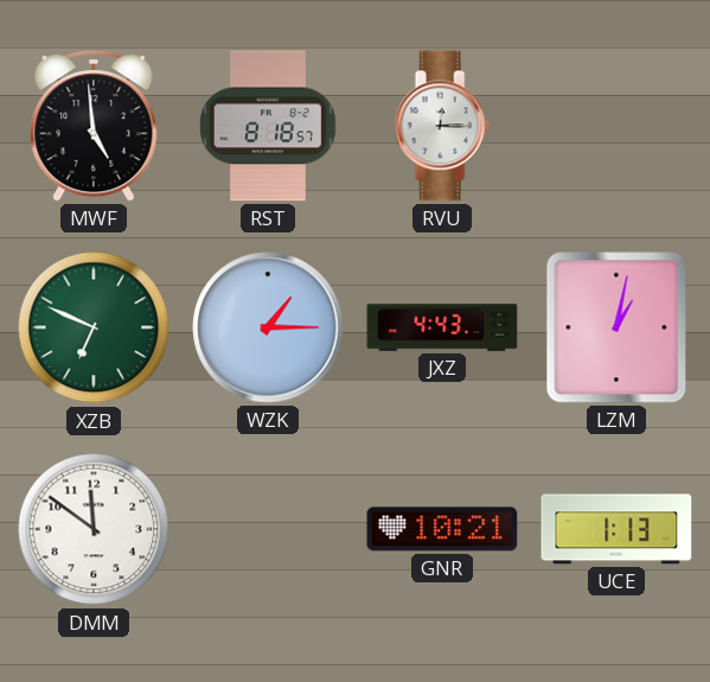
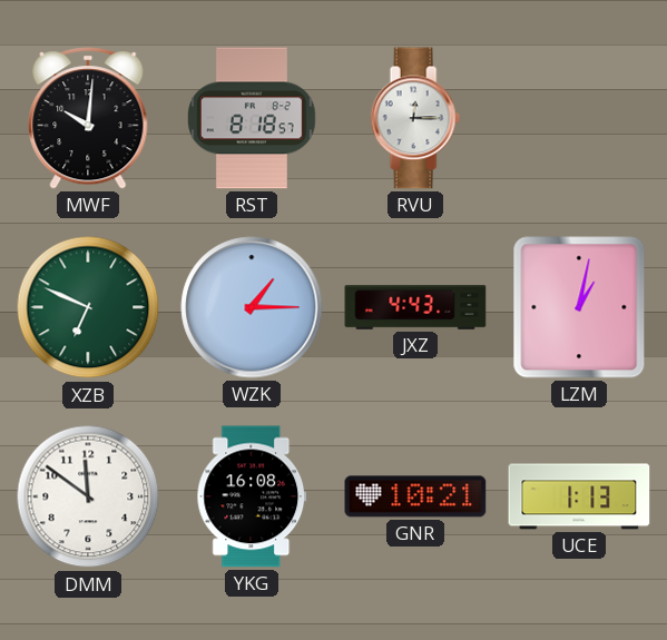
MWF: 4:59 -> 10:01 (88, 118)
YKG: none -> 16:08 (252, 496)
